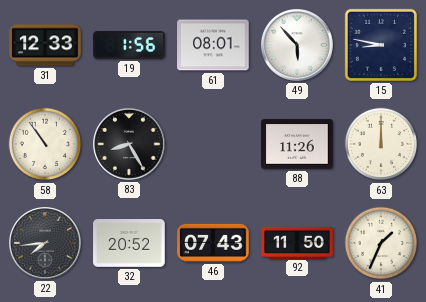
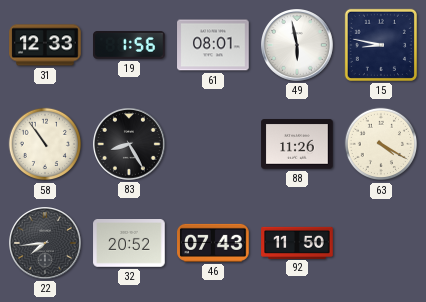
49: 5:53 -> 5:58 (298, 46)
63: 12:00 -> 4:20 (381, 144)
41: 1:34 -> none (381, 243)
